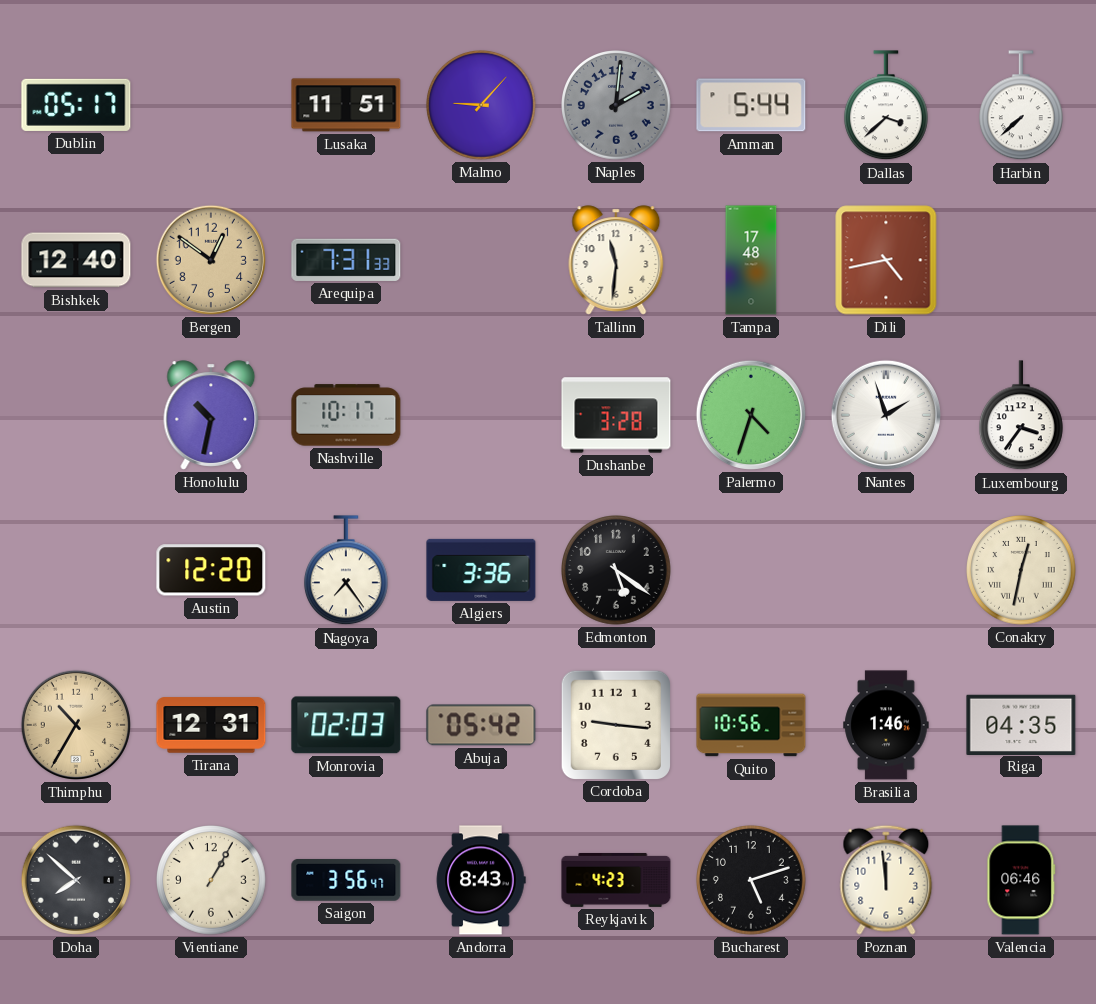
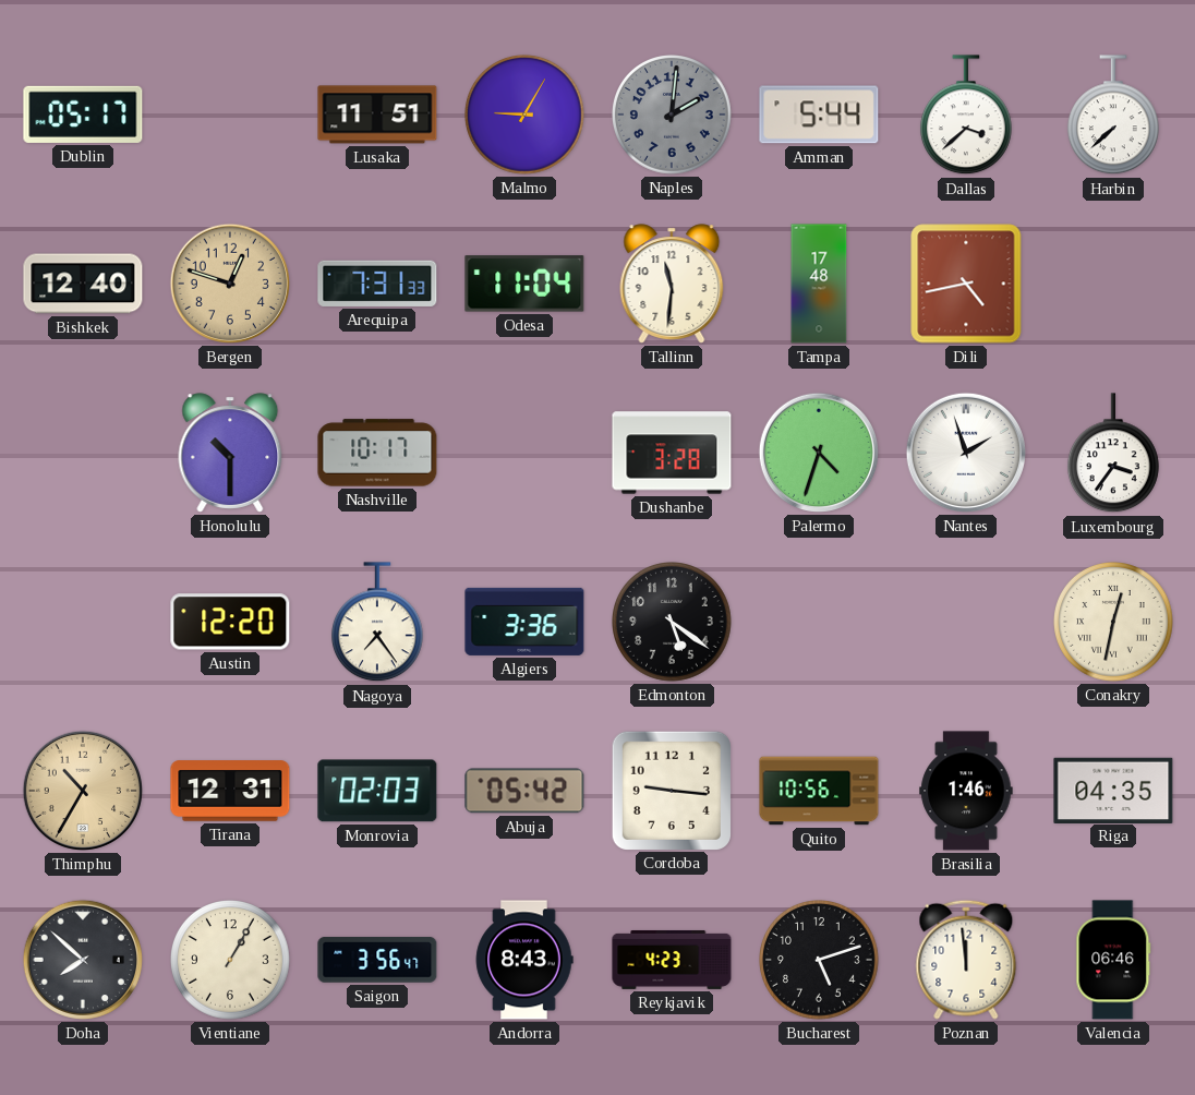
Malmo: 9:07 -> 9:05 (526, 116)
Bergen: 12:51 -> 12:48 (230, 284)
Odesa: none -> 11:04 (524, 284)
Honolulu: 10:32 -> 10:30 (230, 453)
